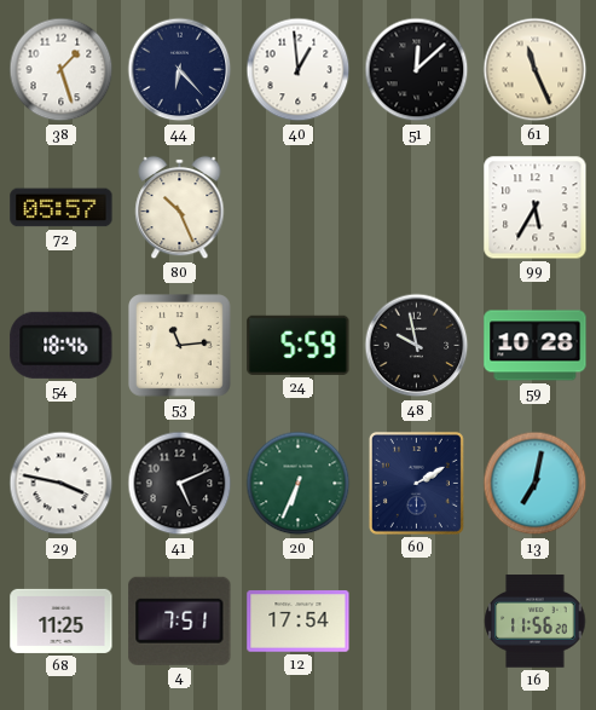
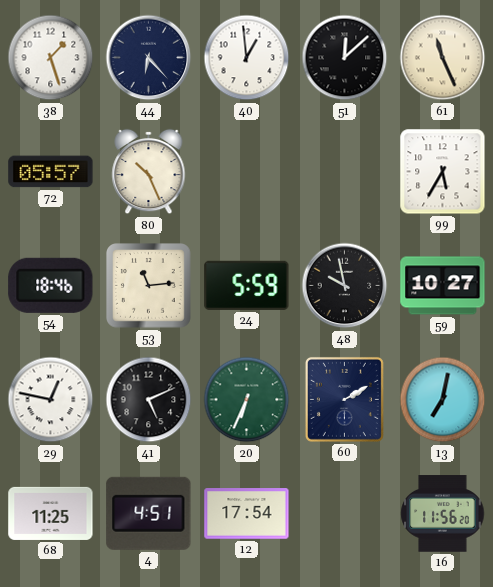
59: 10:28 -> 10:27 (443, 286)
29: 3:47 -> 12:47 (51, 400)
4: 7:51 -> 4:51 (149, 513)
